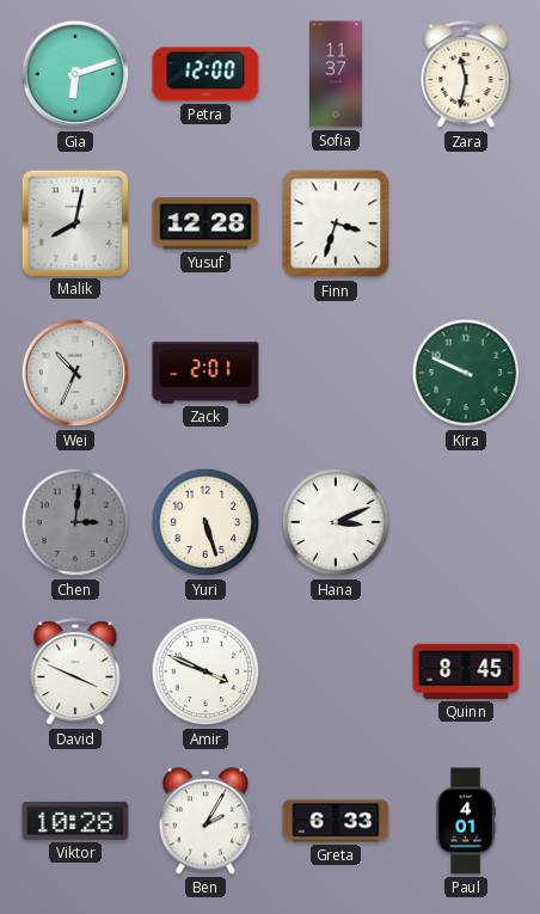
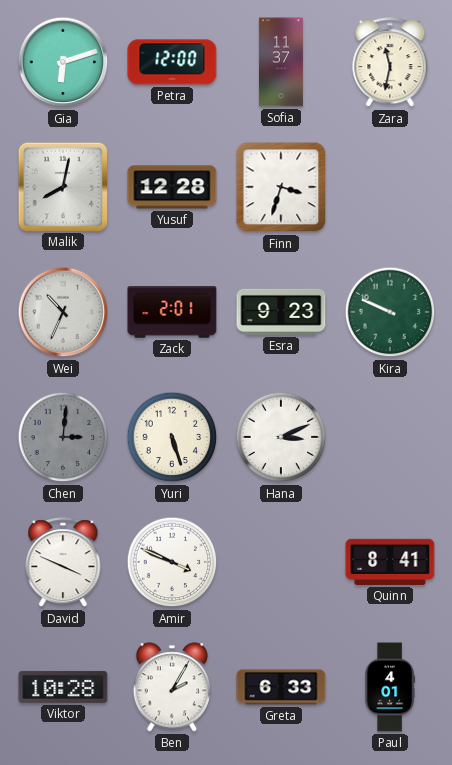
Esra: none -> 9:23 (281, 312)
Quinn: 8:45 -> 8:41 (390, 562)
